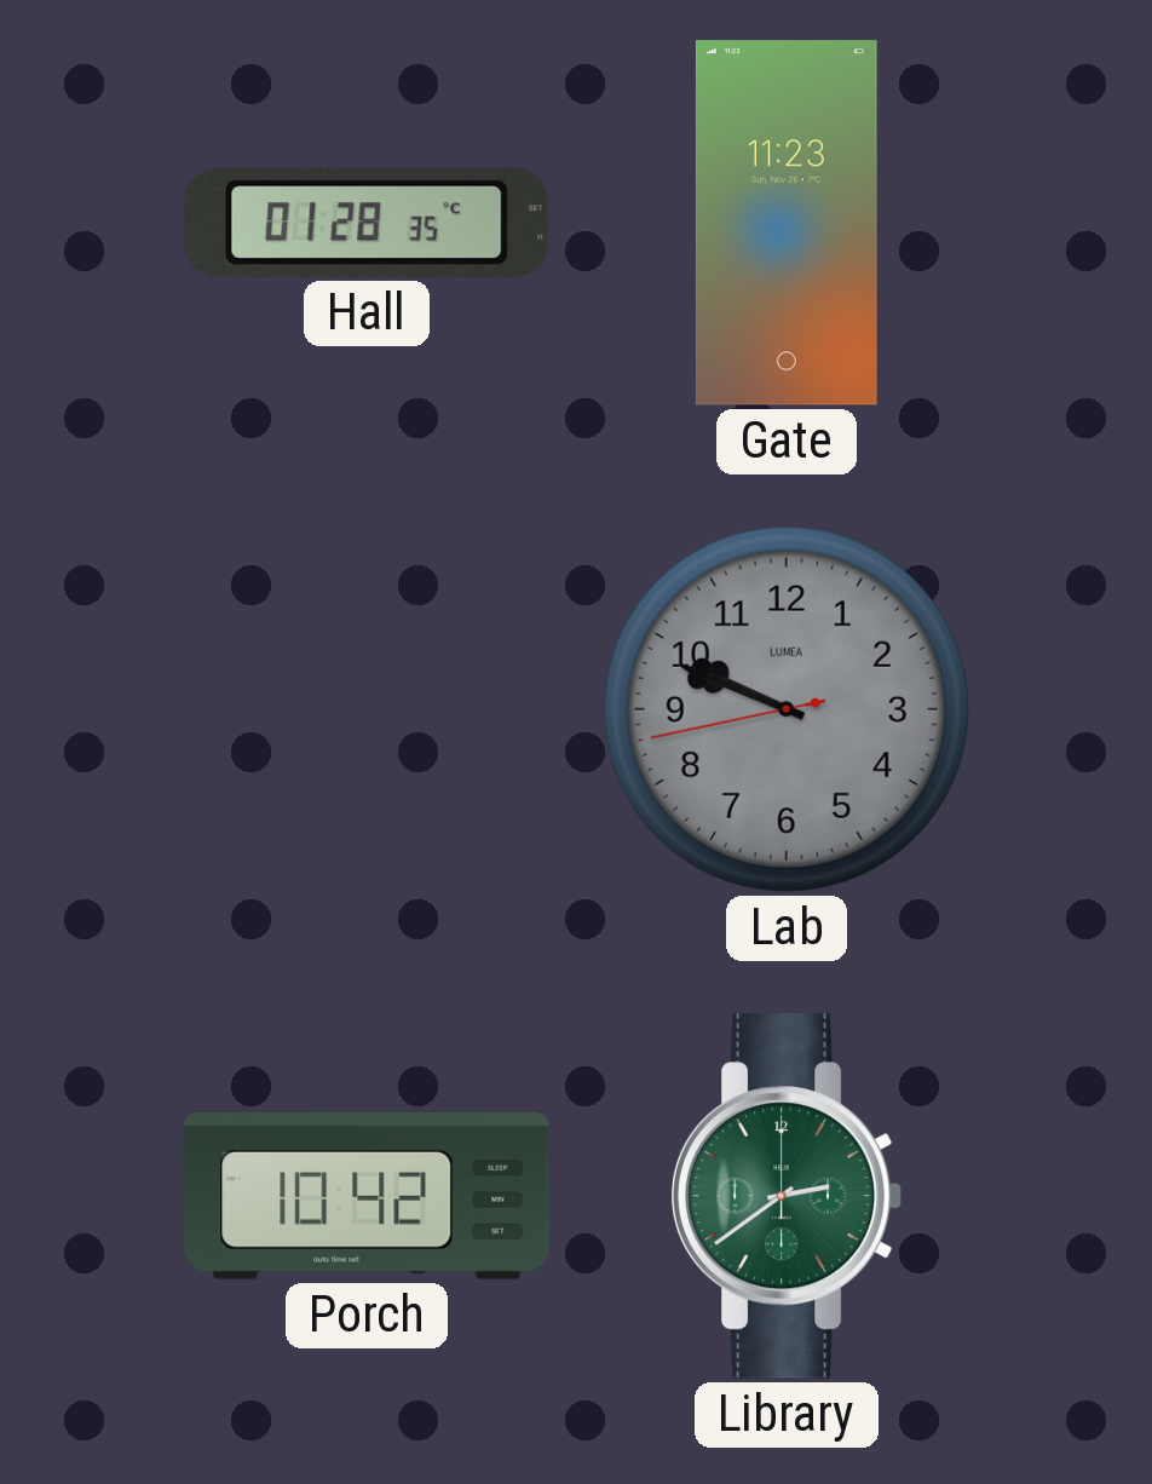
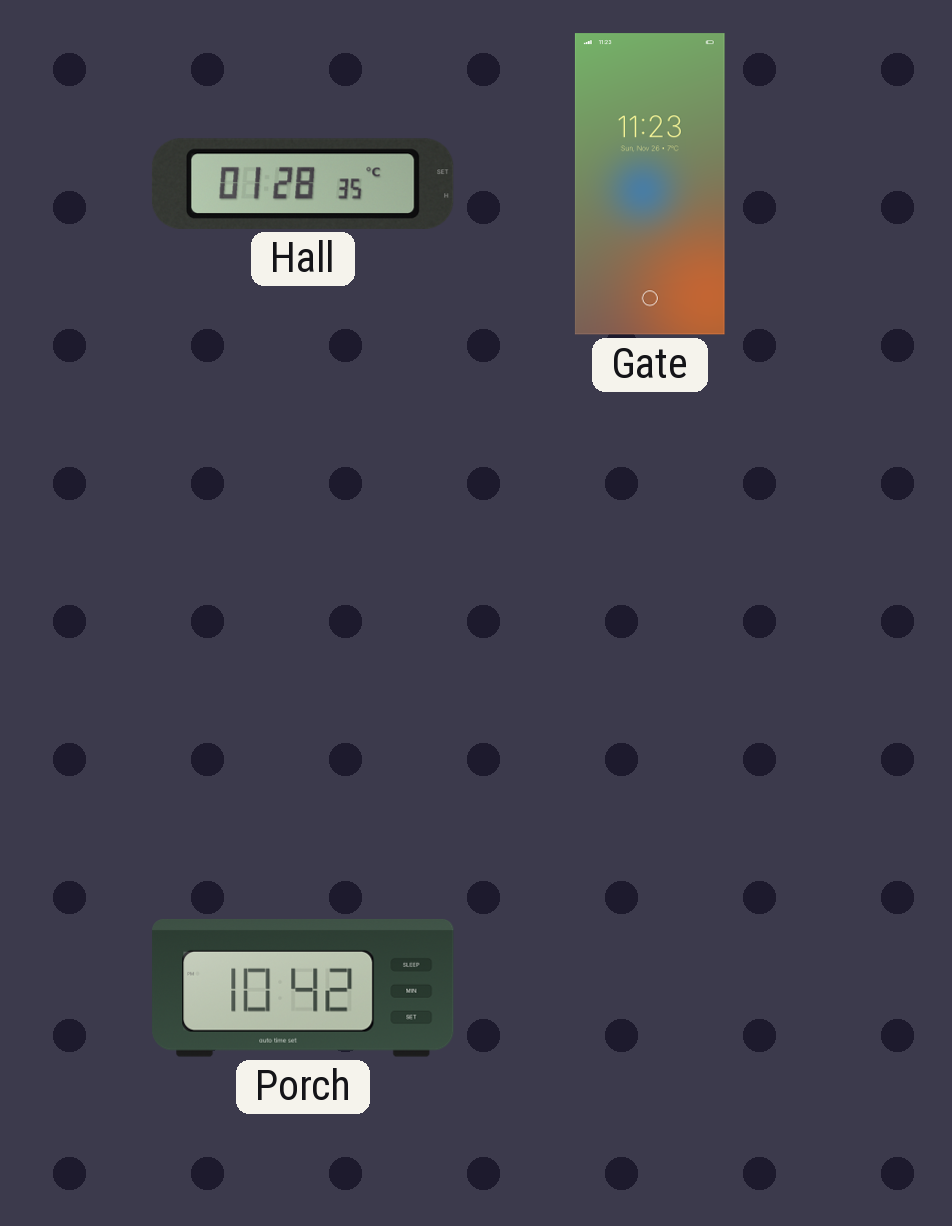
Lab: 9:48 -> none (787, 709)
Library: 2:39 -> none (788, 1196)
